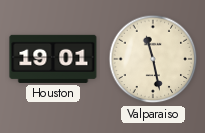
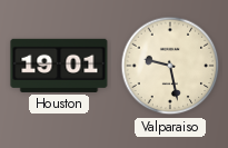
Valparaiso: 11:28 -> 9:28 (170, 66)
